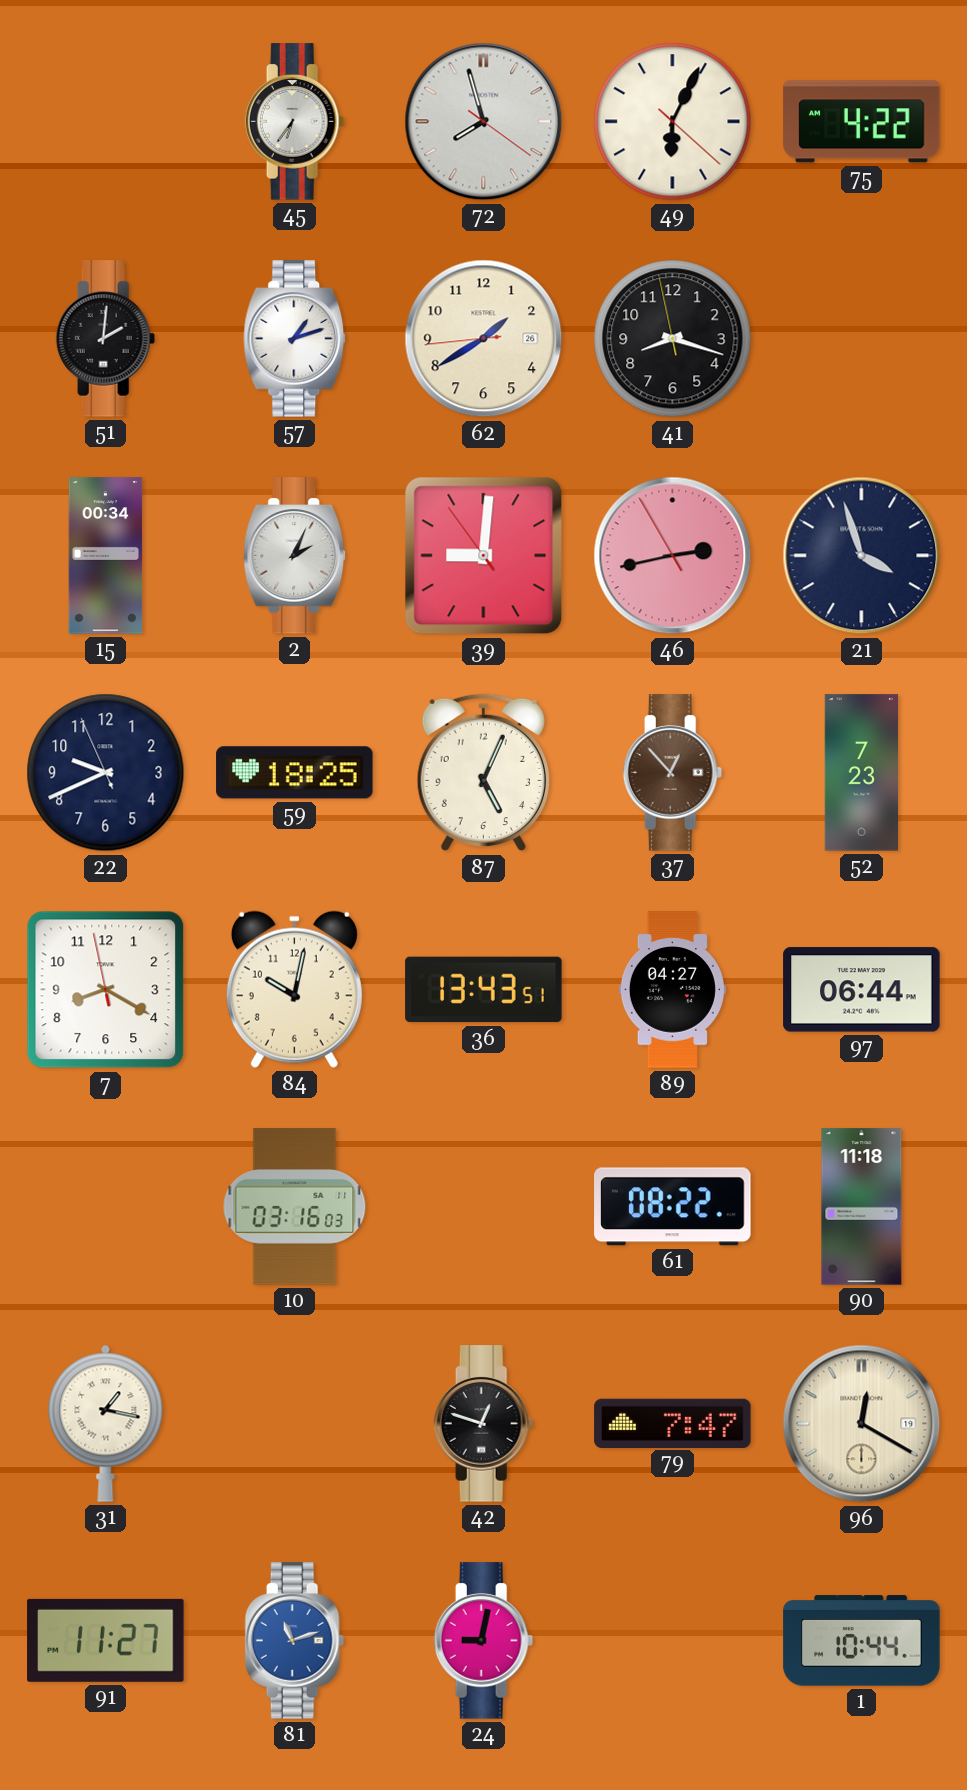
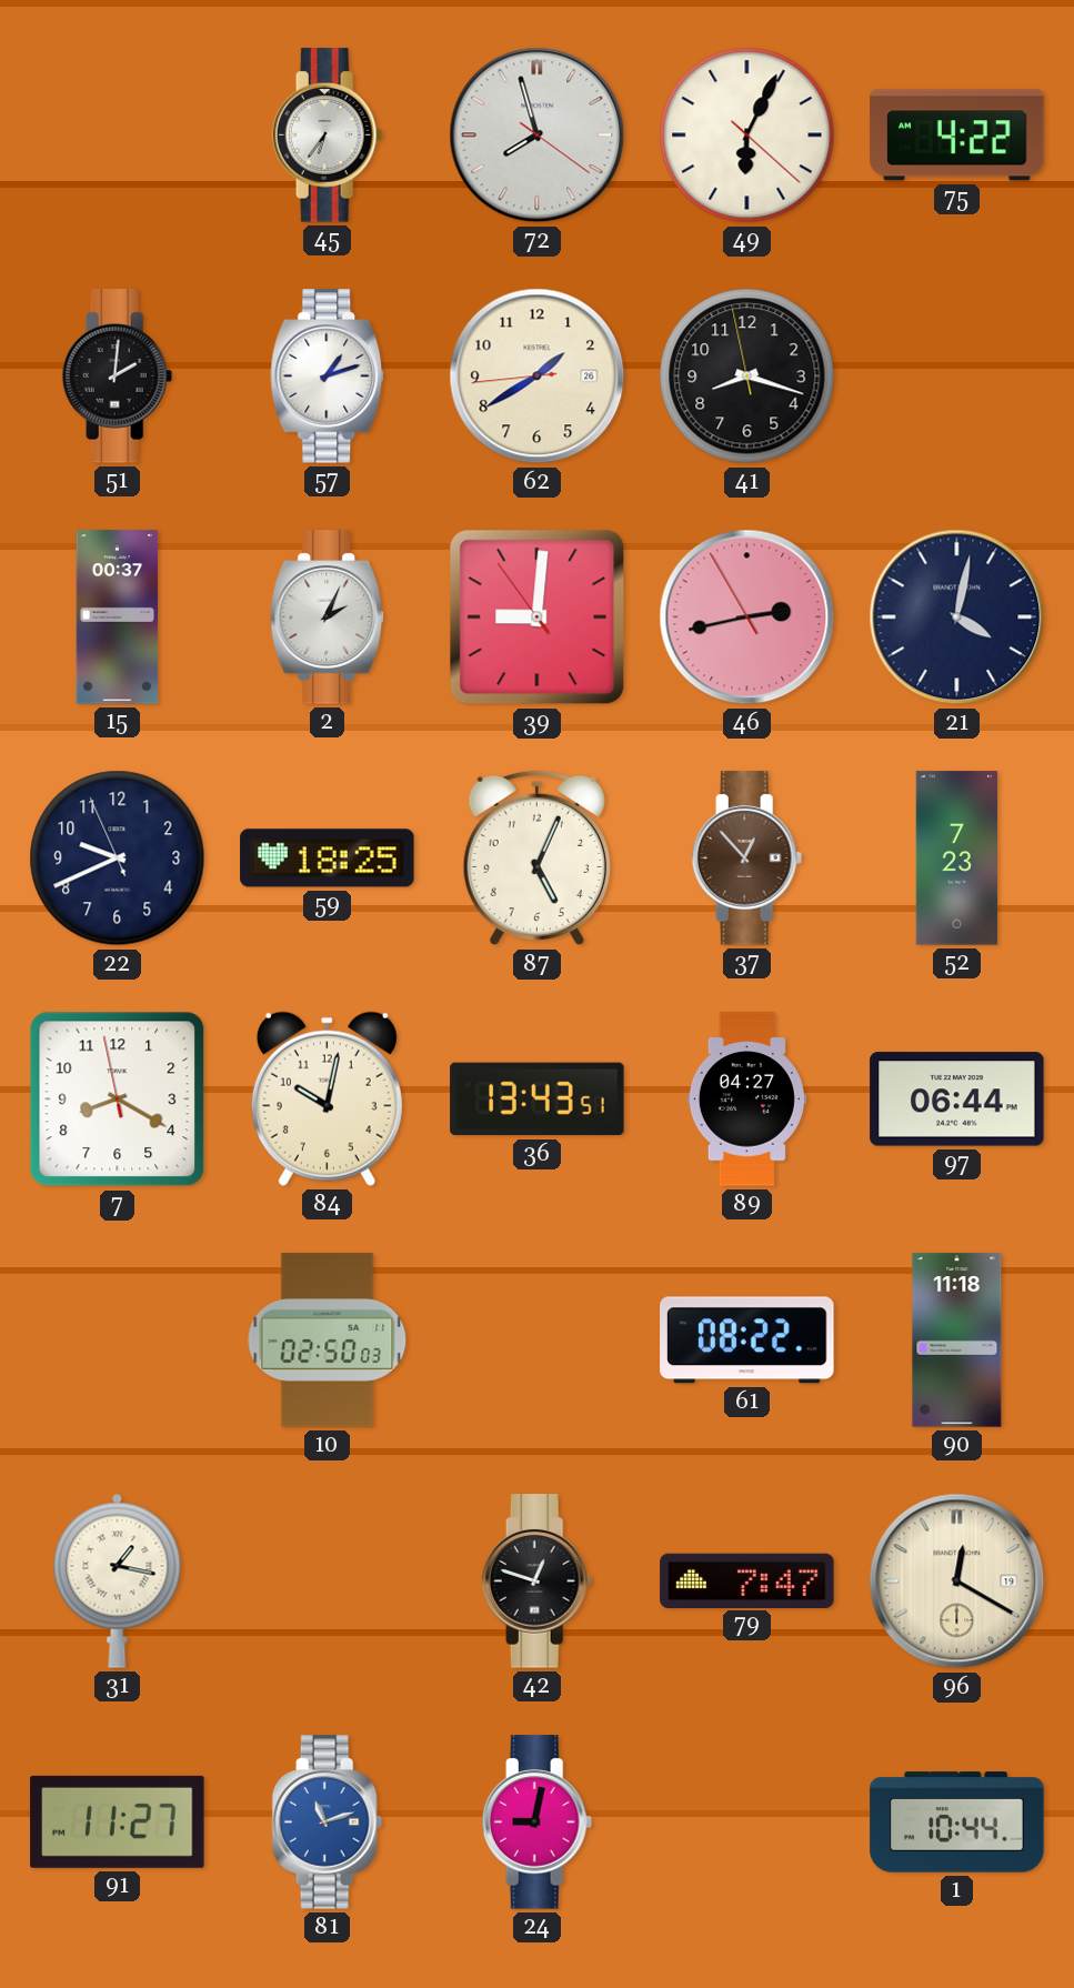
15: 00:34 -> 00:37 (118, 618)
21: 3:57 -> 4:02 (957, 618)
10: 03:16 -> 02:50 (328, 1341)
